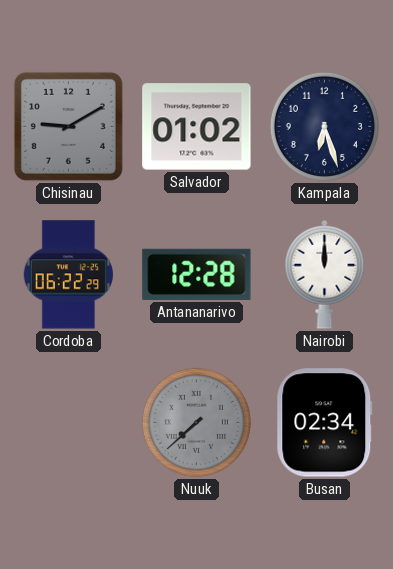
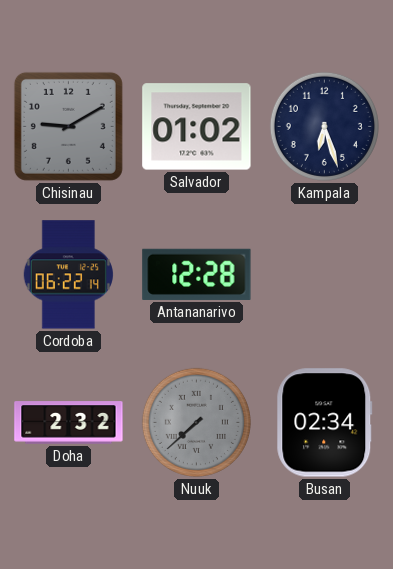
Cordoba: 06:22:29 -> 06:22:14 (68, 275)
Nairobi: 12:00 -> none (325, 274)
Doha: none -> 2:32 (69, 423)
